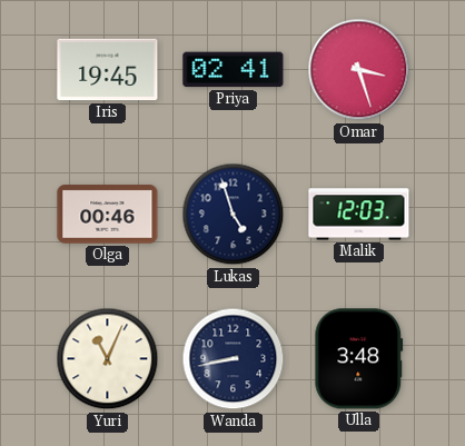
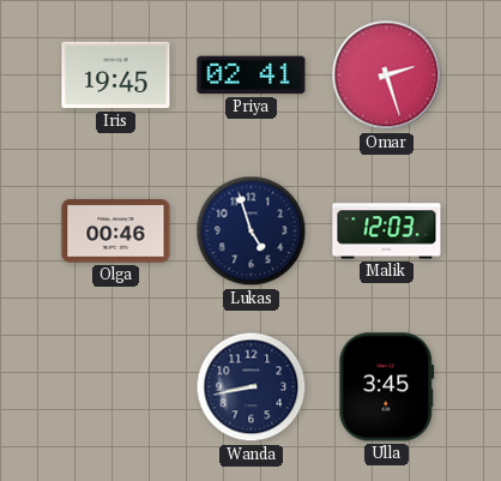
Omar: 3:27 -> 2:27 (387, 76)
Yuri: 11:04 -> none (108, 359)
Ulla: 3:48 -> 3:45 (387, 387)
